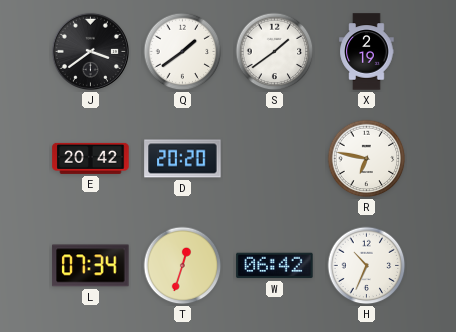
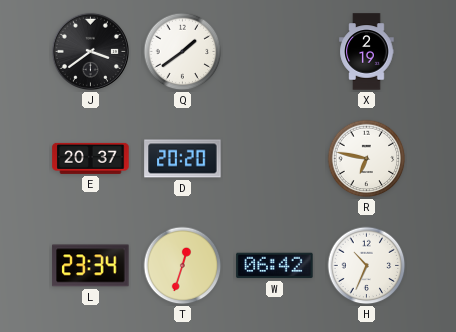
S: 1:39 -> none (275, 52)
E: 20:42 -> 20:37 (91, 158)
L: 07:34 -> 23:34 (91, 266)
